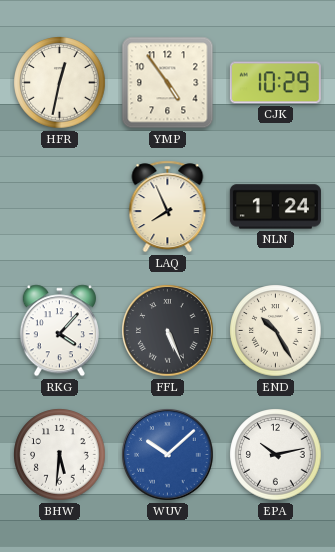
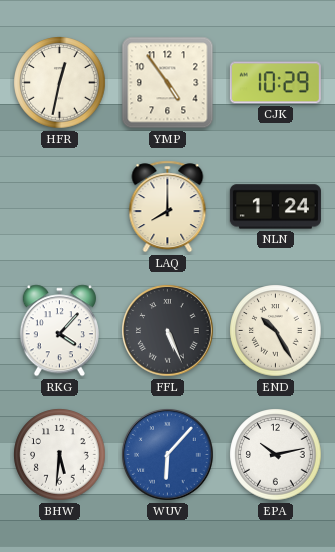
LAQ: 7:56 -> 8:00 (168, 207)
WUV: 10:08 -> 6:07 (168, 455)
